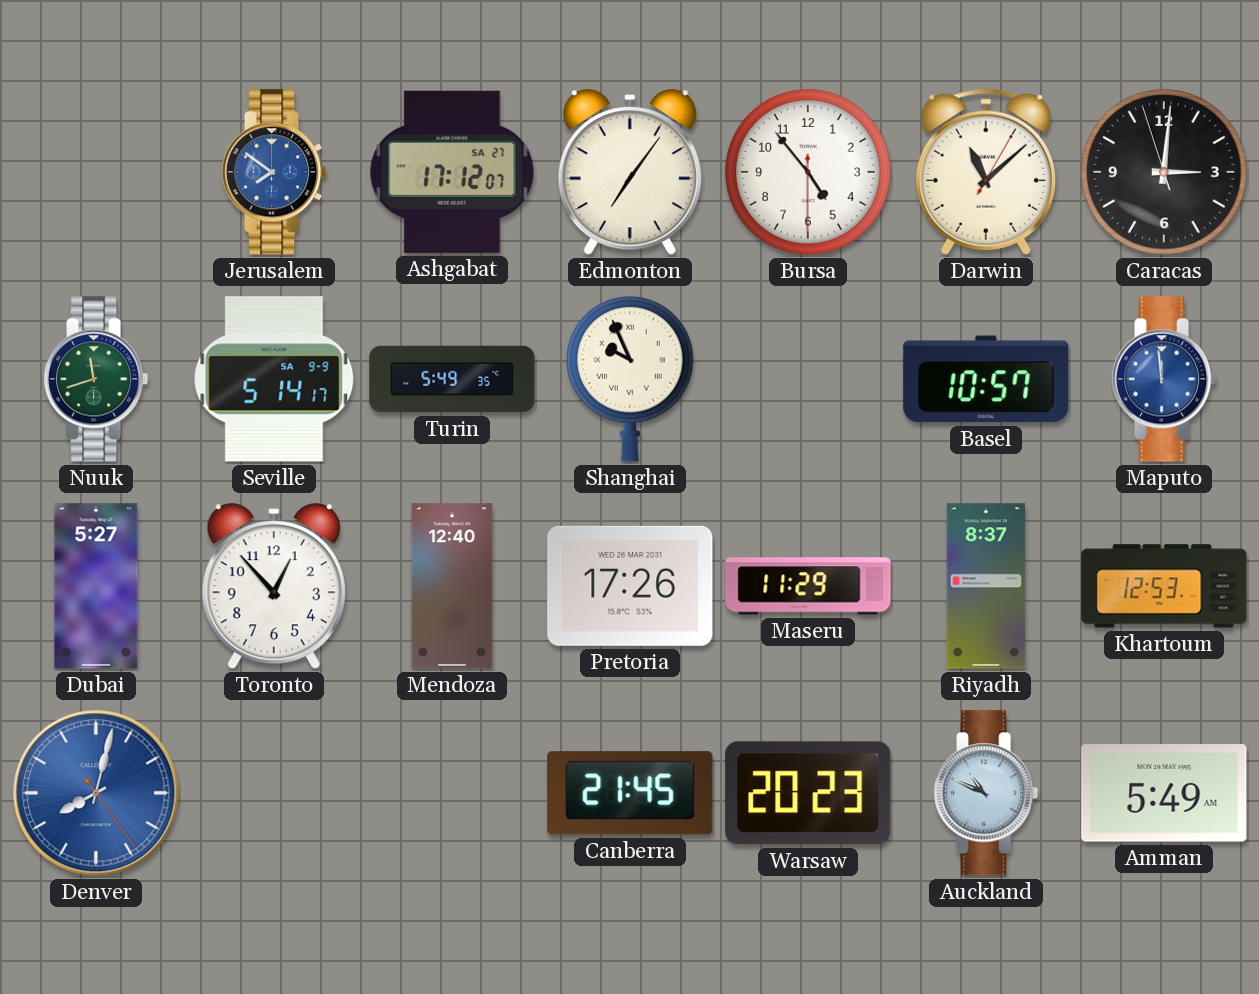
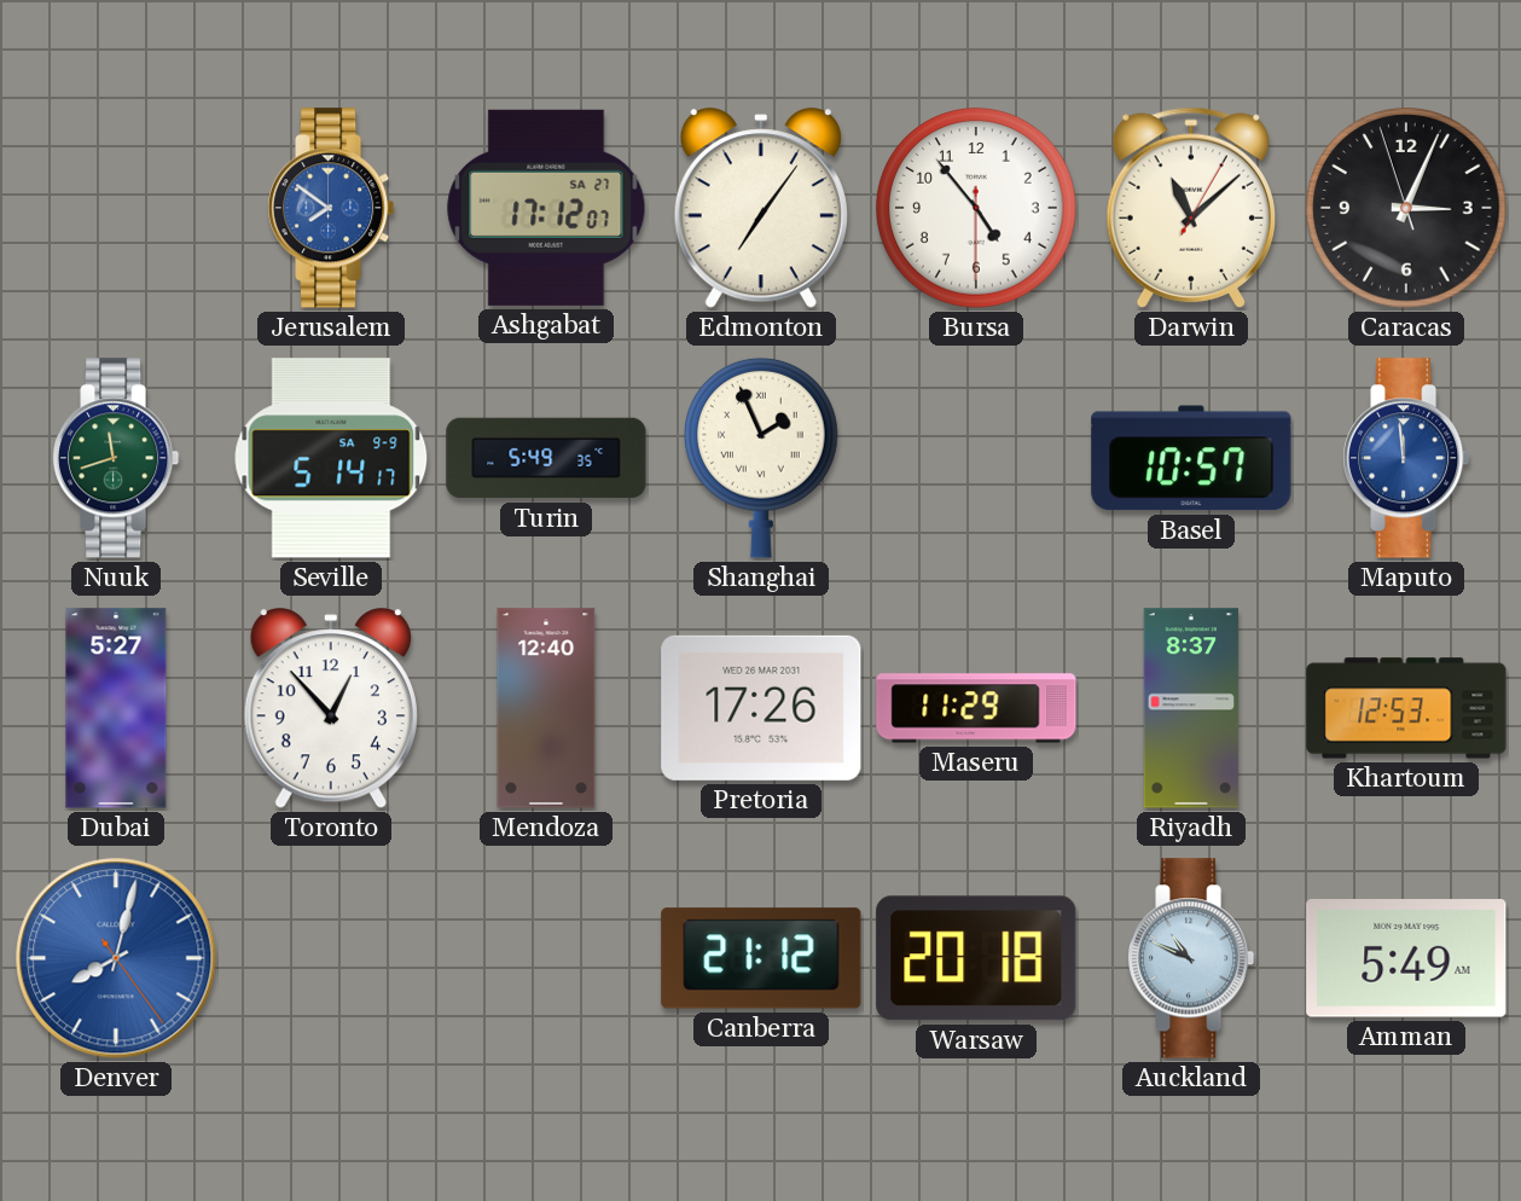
Caracas: 3:00 -> 3:03 (1406, 208)
Shanghai: 9:56 -> 1:56 (762, 458)
Canberra: 21:45 -> 21:12 (761, 958)
Warsaw: 20:23 -> 20:18 (976, 958)
